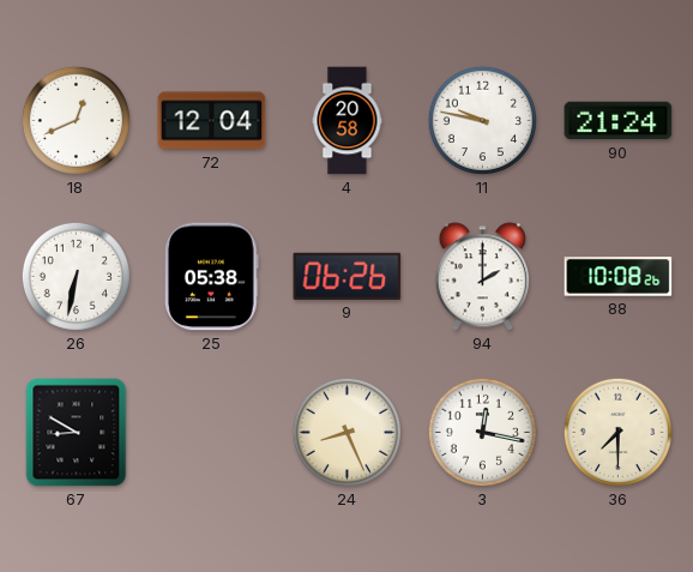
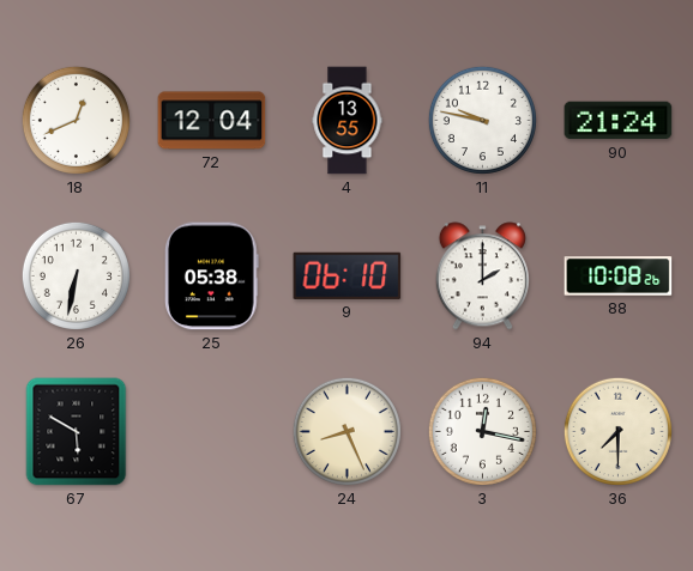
4: 20:58 -> 13:55 (348, 121)
9: 06:26 -> 06:10 (348, 275)
67: 8:50 -> 5:50 (77, 432)
